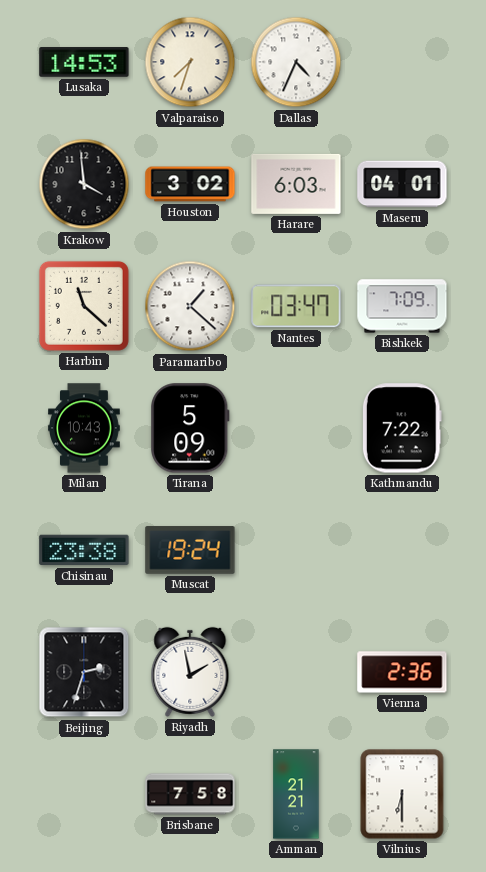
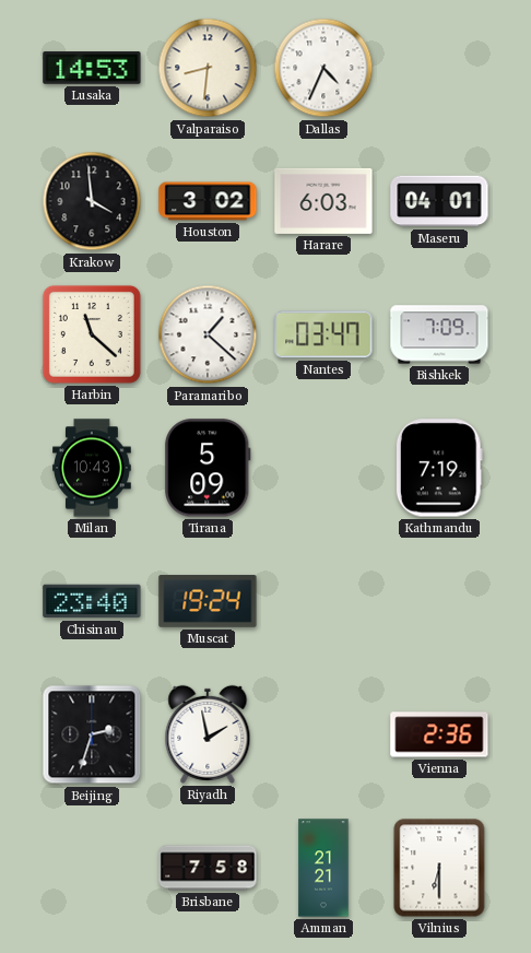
Valparaiso: 7:33 -> 8:31 (208, 68)
Kathmandu: 7:22 -> 7:19 (439, 468)
Chisinau: 23:38 -> 23:40 (92, 601)
